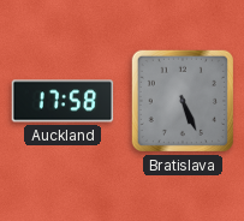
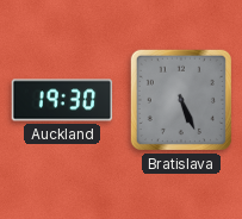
Auckland: 17:58 -> 19:30 (62, 100)
